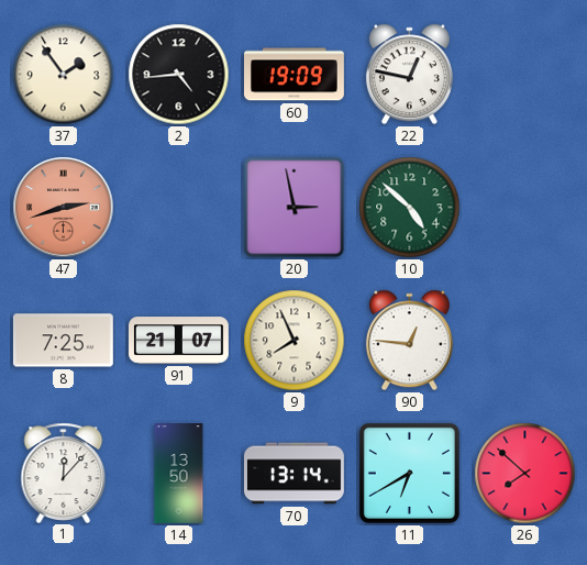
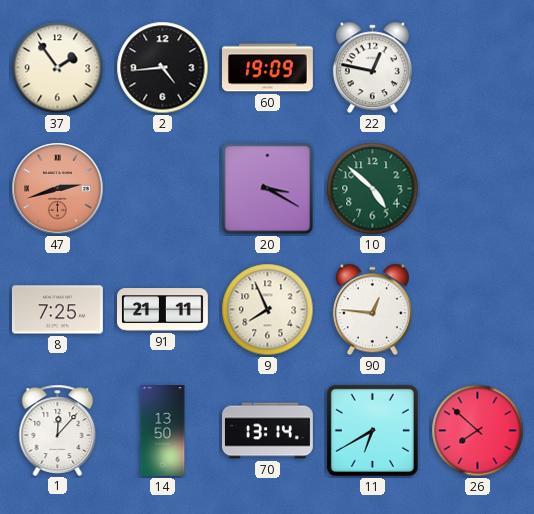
20: 2:58 -> 3:20 (268, 189)
91: 21:07 -> 21:11 (163, 310)
